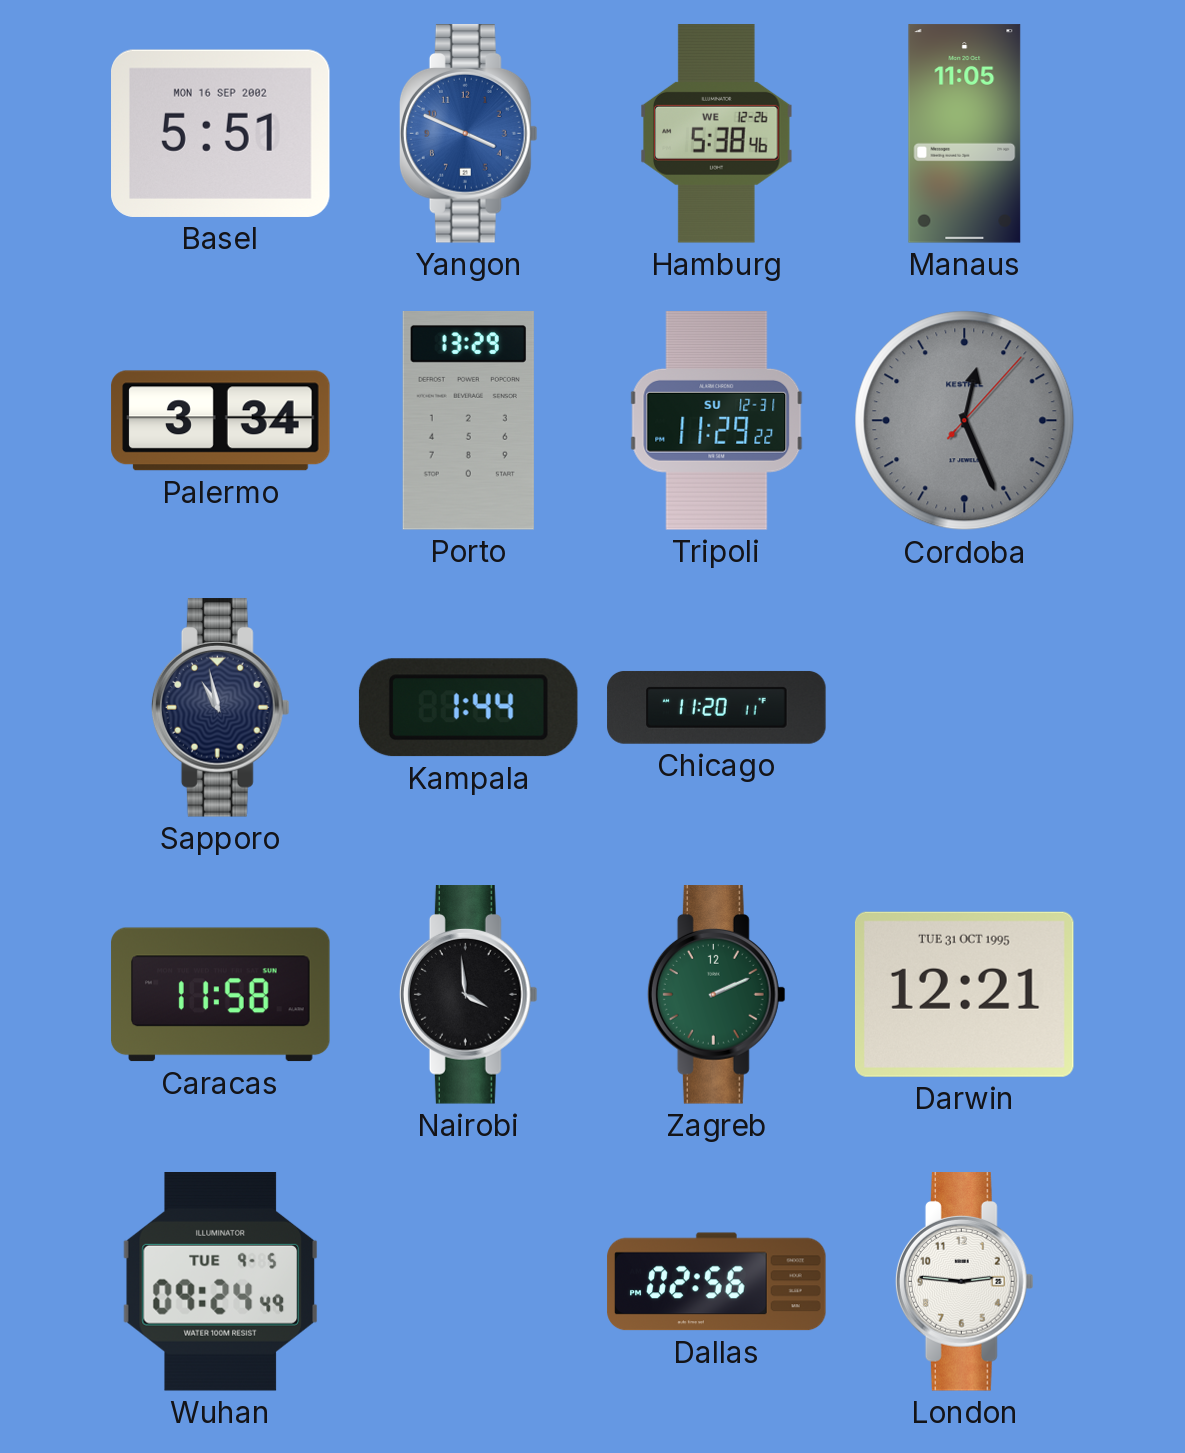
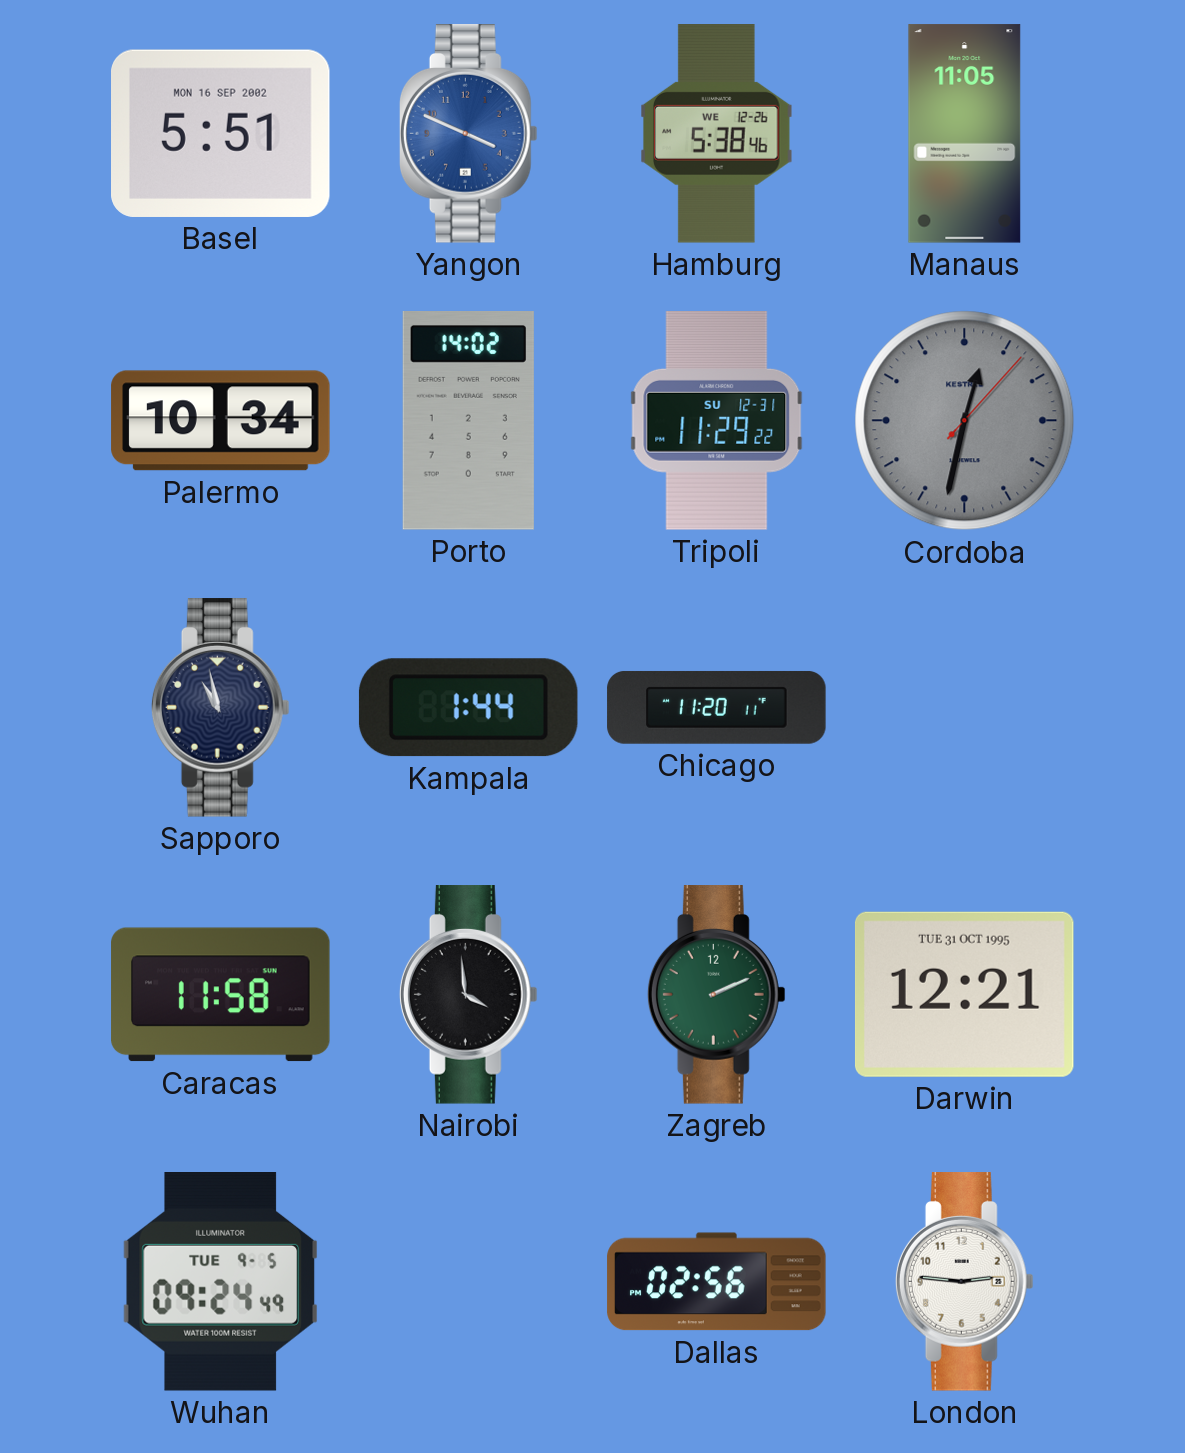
Palermo: 3:34 -> 10:34 (221, 421)
Porto: 13:29 -> 14:02 (468, 421)
Cordoba: 12:26 -> 12:32 (965, 421)
